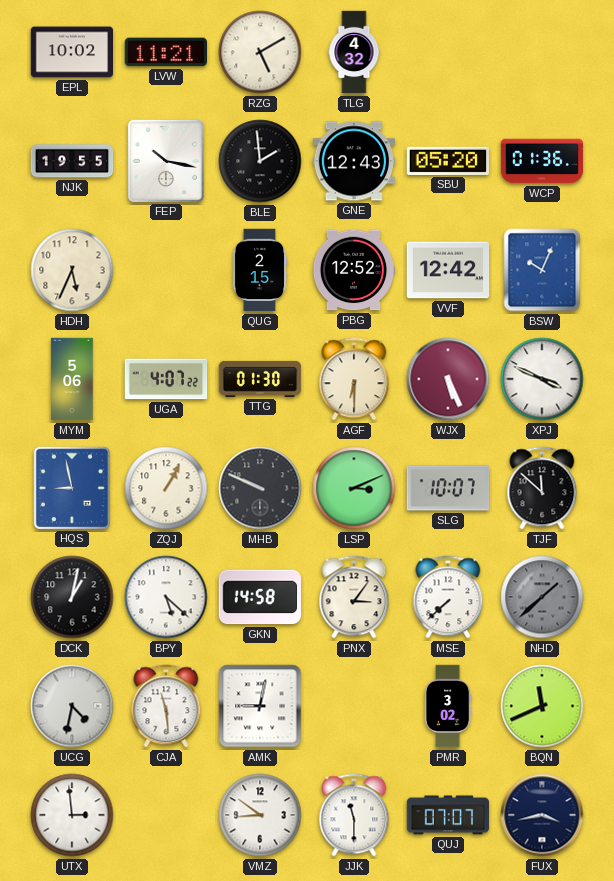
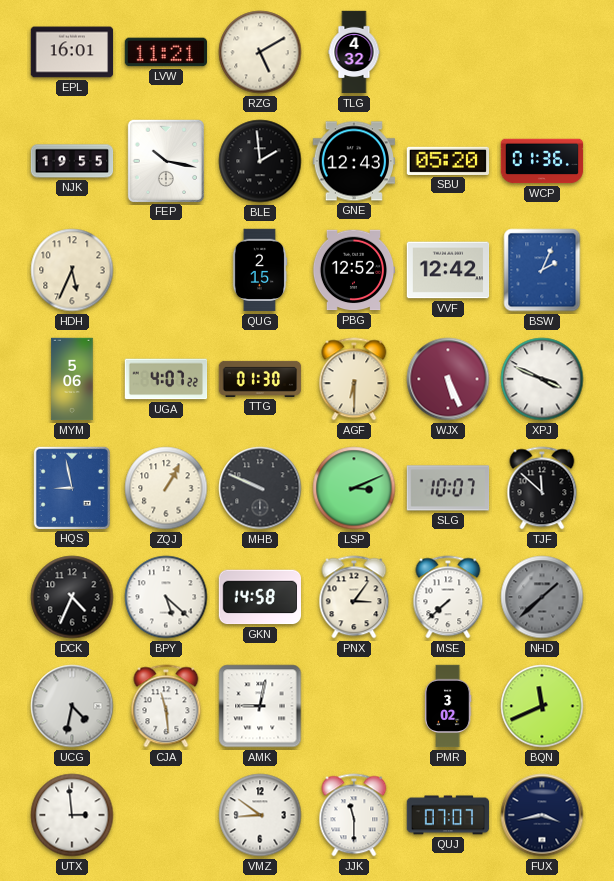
EPL: 10:02 -> 16:01 (72, 52)
BSW: 10:04 -> 2:04 (542, 270)
DCK: 1:02 -> 4:34 (72, 597)
